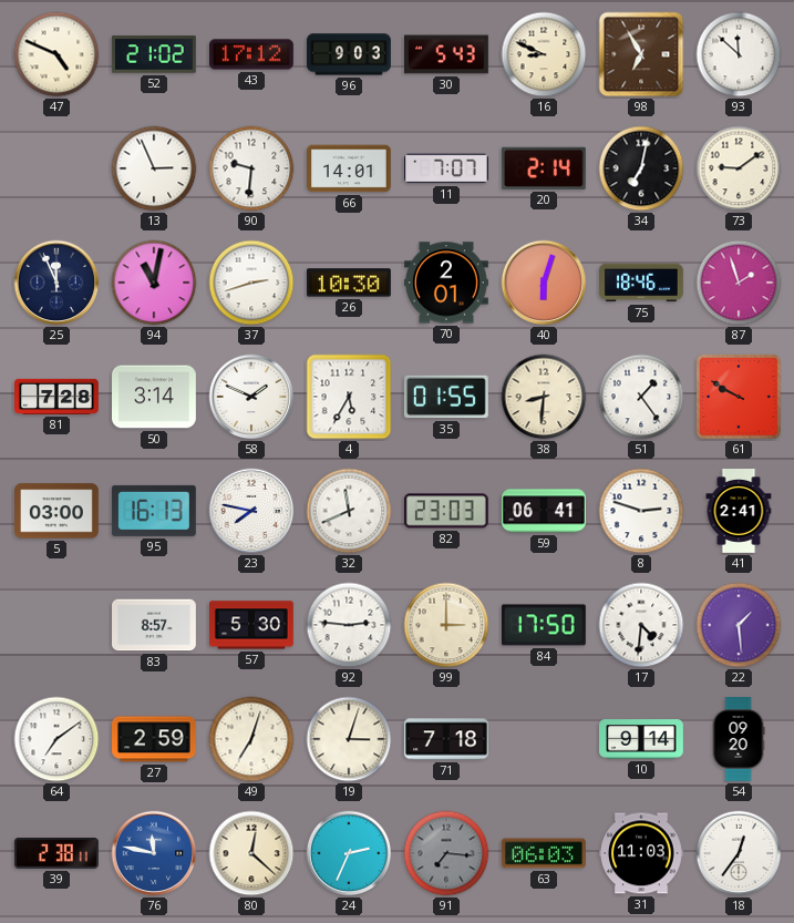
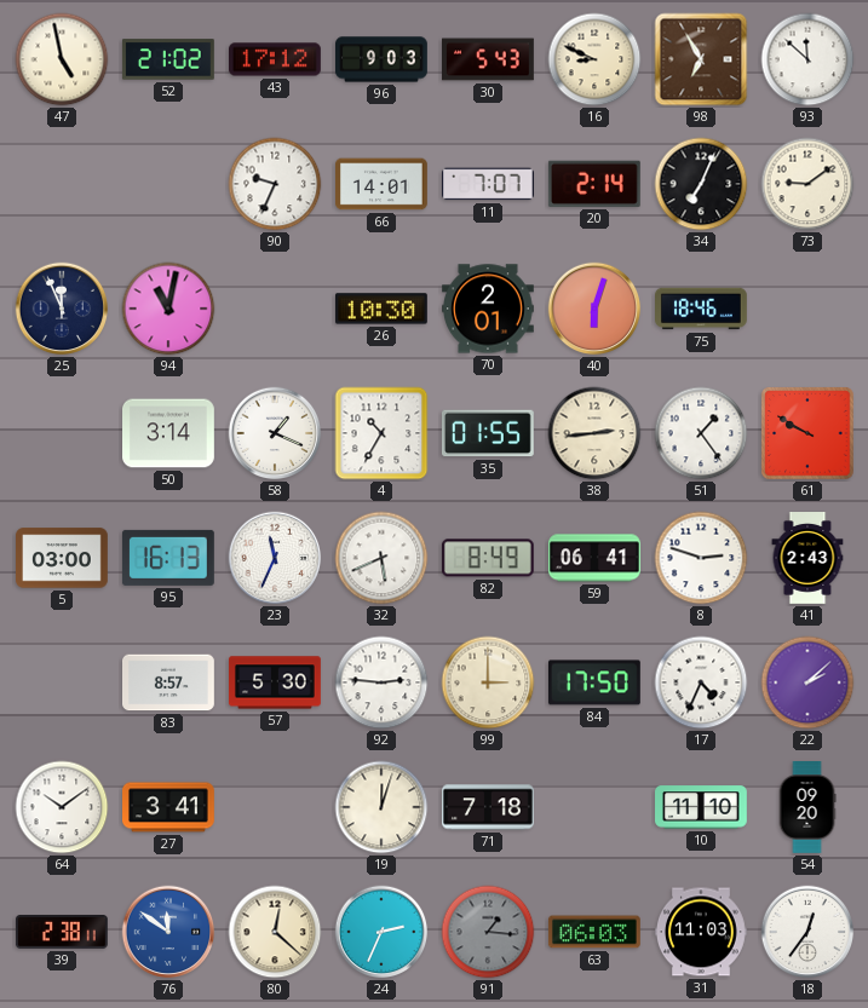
47: 4:49 -> 4:58 (62, 59)
13: 2:56 -> none (154, 168)
90: 9:31 -> 9:34 (275, 184)
34: 7:02 -> 7:04 (701, 184)
37: 2:42 -> none (251, 283)
87: 1:57 -> none (739, 283)
81: 7:28 -> none (58, 397)
58: 1:49 -> 1:19 (275, 433)
4: 5:35 -> 10:35 (381, 433)
38: 8:31 -> 2:44 (594, 433)
23: 7:47 -> 11:34 (275, 558)
32: 11:41 -> 5:41 (381, 558)
82: 23:03 -> 8:49 (488, 558)
41: 2:41 -> 2:43 (807, 559)
17: 4:31 -> 4:34 (701, 682)
22: 1:29 -> 2:08 (807, 682)
64: 7:09 -> 10:09 (62, 807)
27: 2:59 -> 3:41 (169, 807)
49: 7:03 -> none (251, 739)
19: 3:03 -> 12:03 (381, 807)
10: 9:14 -> 11:10 (702, 807)
76: 11:47 -> 11:51 (168, 932)
91: 7:16 -> 1:16 (488, 932)
